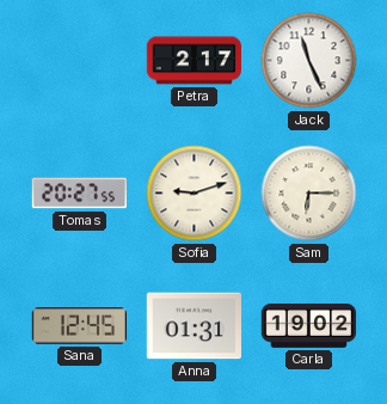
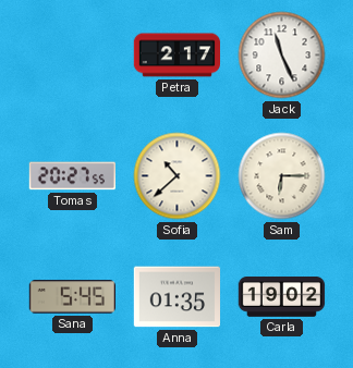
Sofia: 9:12 -> 10:38 (178, 176)
Sana: 12:45 -> 5:45 (72, 297)
Anna: 01:31 -> 01:35 (176, 297)
